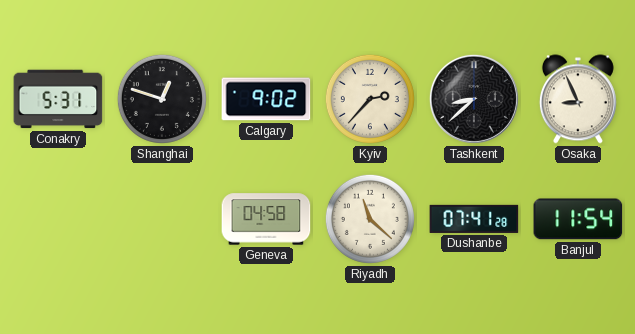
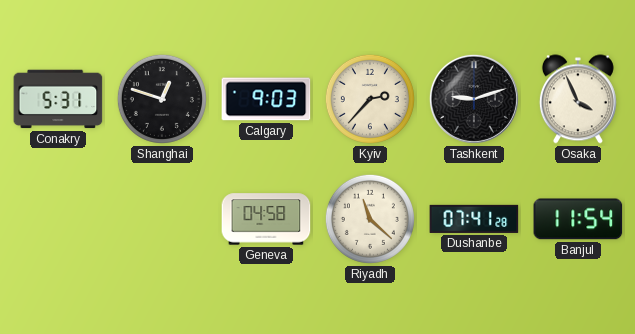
Calgary: 9:02 -> 9:03 (266, 99)
Tashkent: 8:38 -> 9:12 (474, 99)
Osaka: 8:56 -> 3:56 (578, 99)
